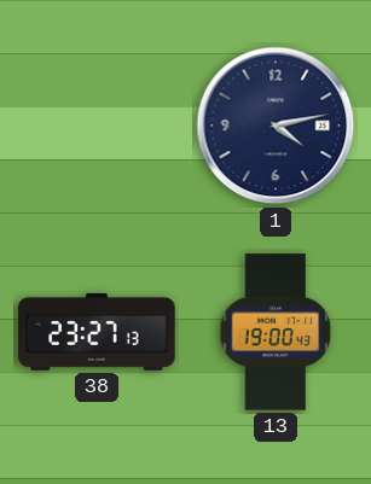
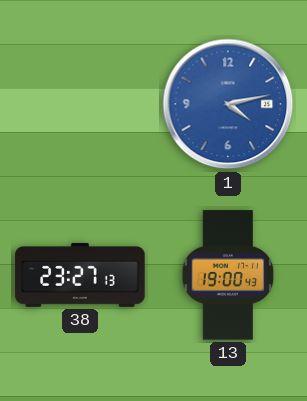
1 dial: navy -> blue (228, 104)
